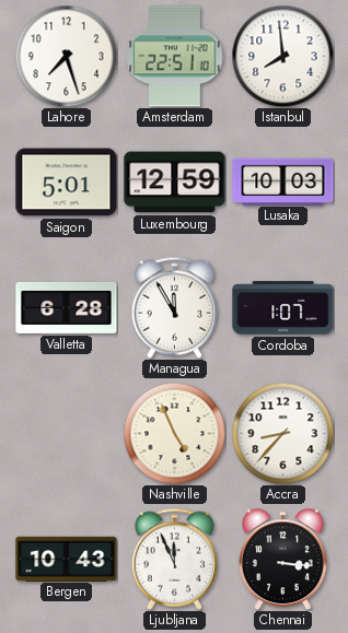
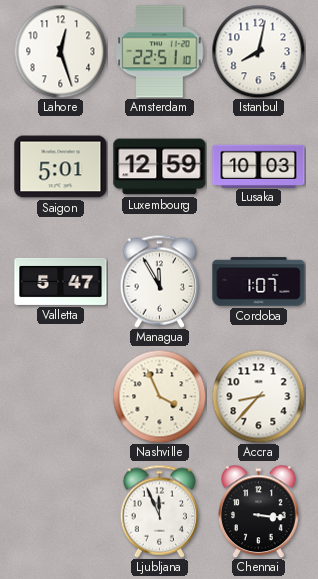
Lahore: 7:27 -> 12:27 (60, 51)
Istanbul: 7:59 -> 8:02 (258, 51)
Valletta: 6:28 -> 5:47 (61, 281)
Nashville: 4:56 -> 3:56 (159, 396)
Bergen: 10:43 -> none (67, 559)
